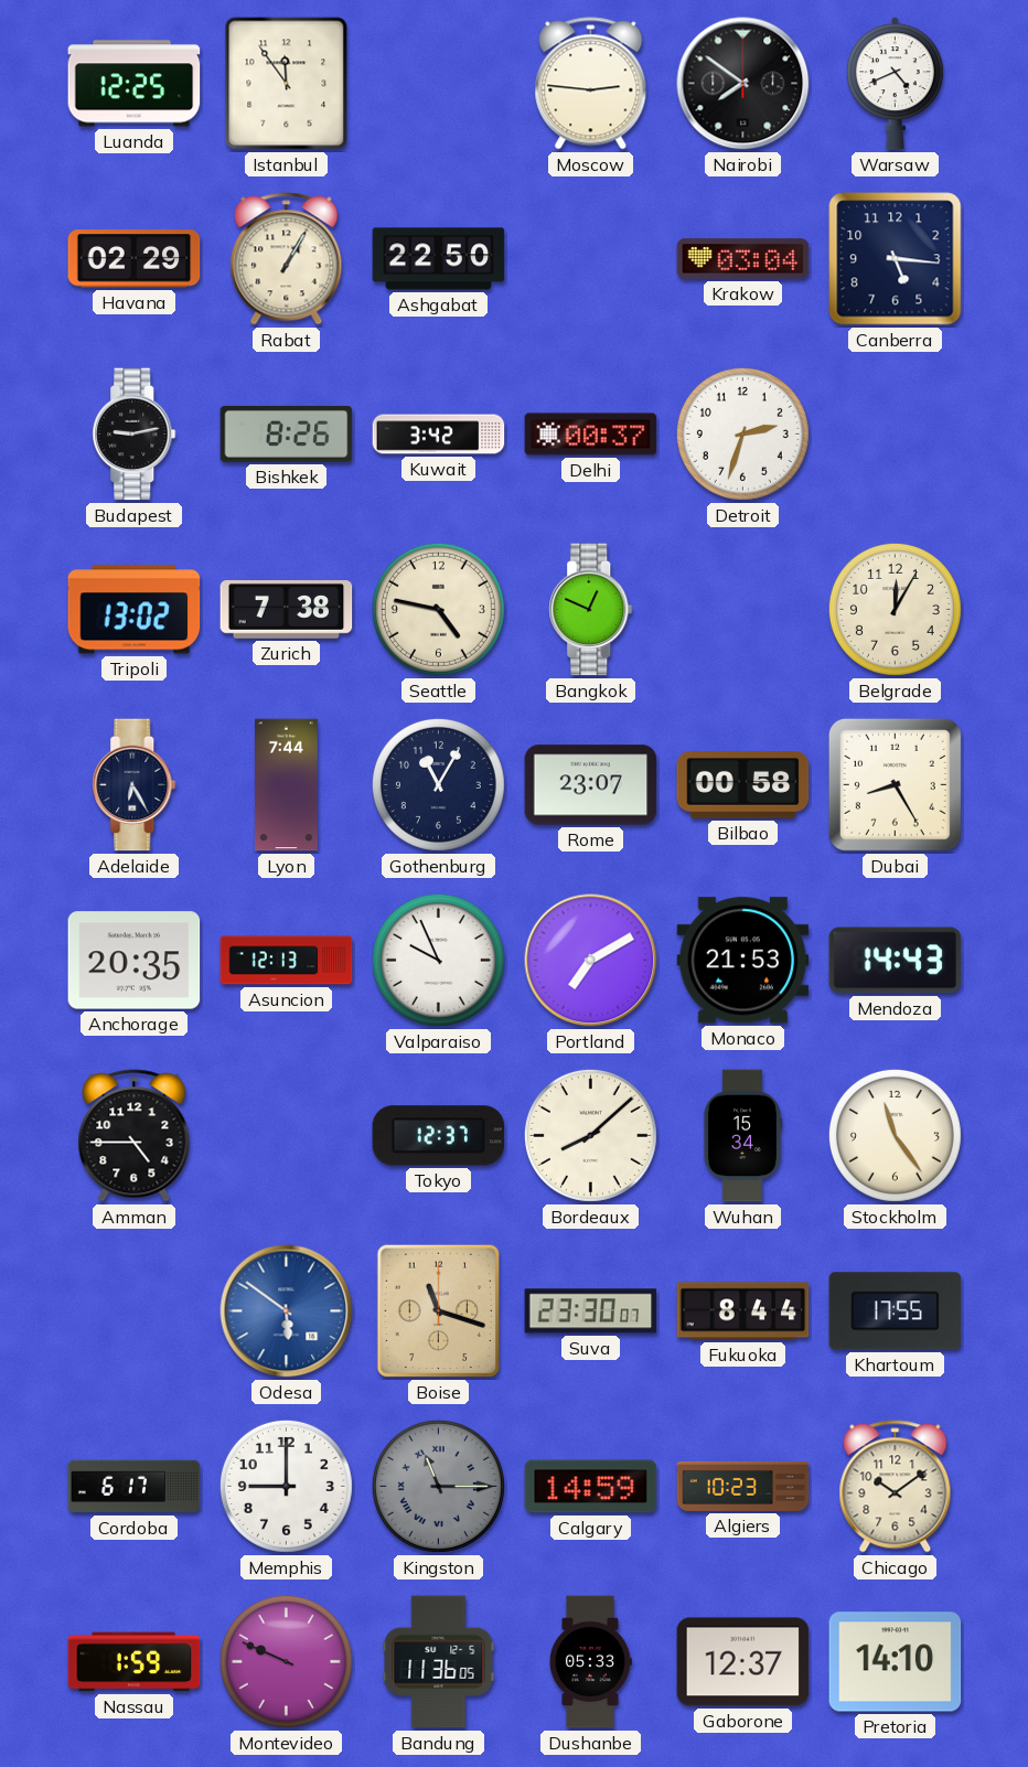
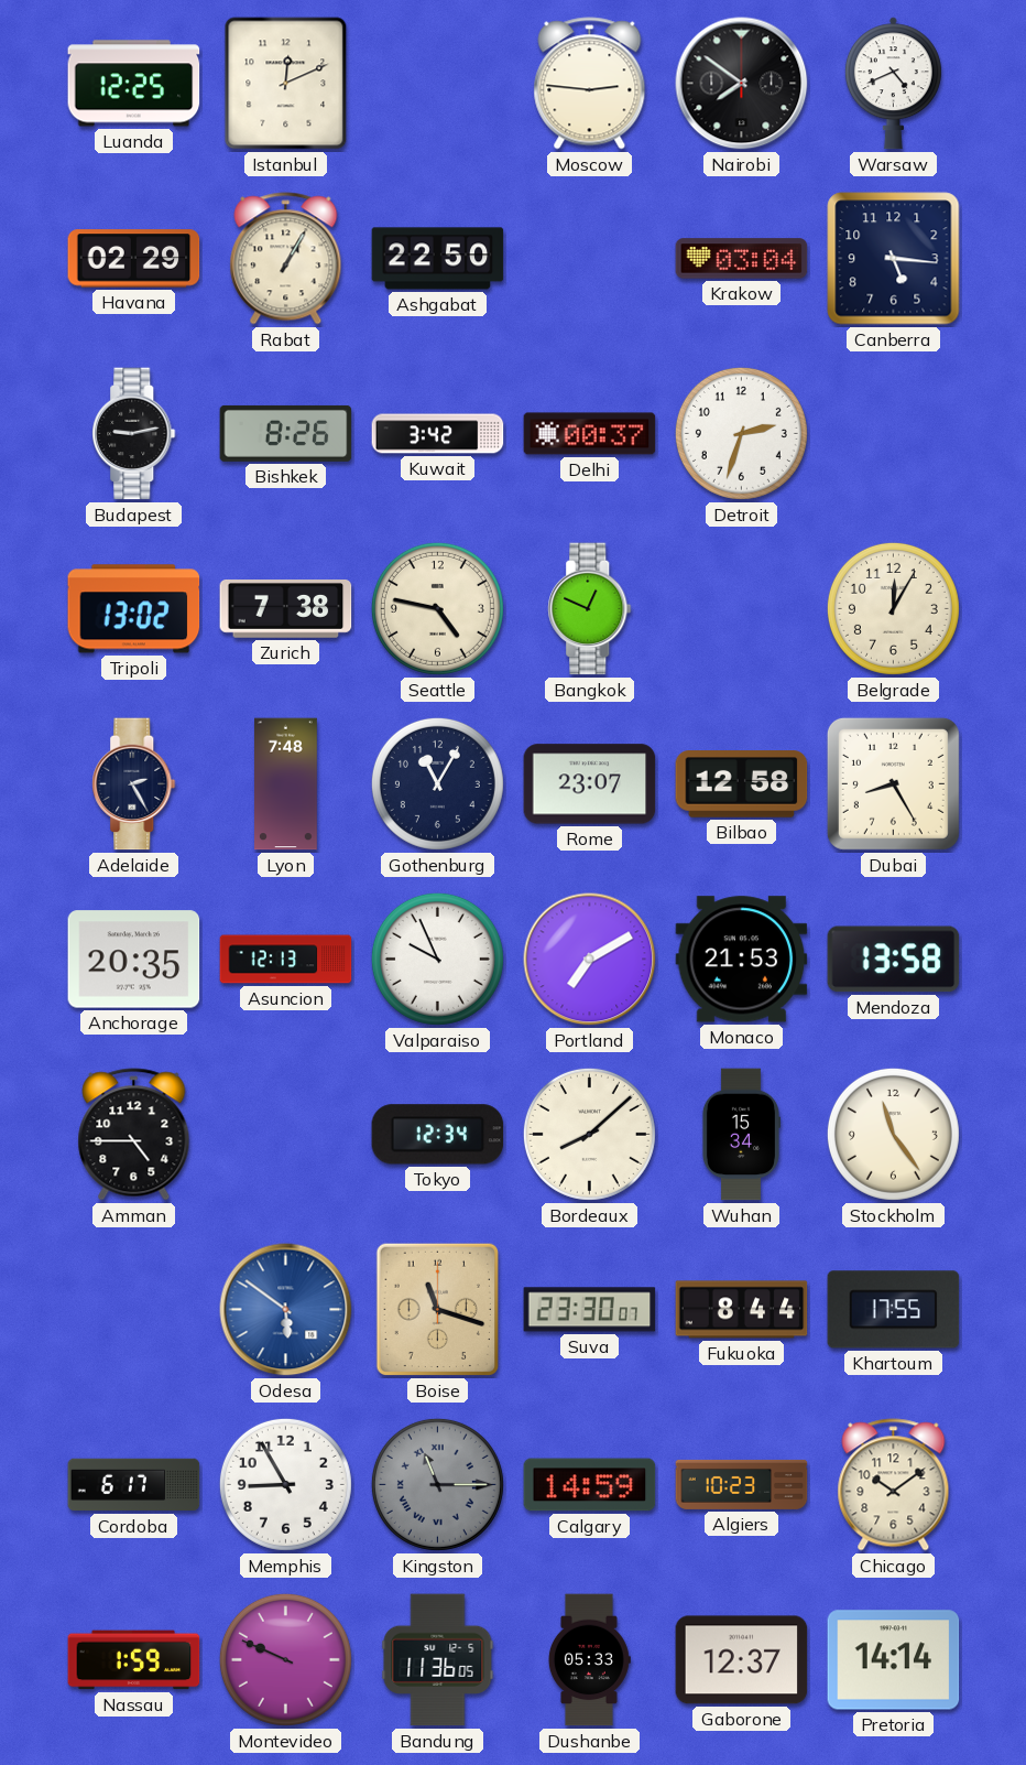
Istanbul: 11:54 -> 12:11 (286, 84)
Adelaide: 6:25 -> 2:25 (134, 784)
Lyon: 7:44 -> 7:48 (286, 784)
Bilbao: 00:58 -> 12:58 (742, 784)
Mendoza: 14:43 -> 13:58 (894, 960)
Tokyo: 12:37 -> 12:34 (438, 1135)
Memphis: 9:00 -> 8:55 (285, 1484)
Pretoria: 14:10 -> 14:14 (894, 1660)
